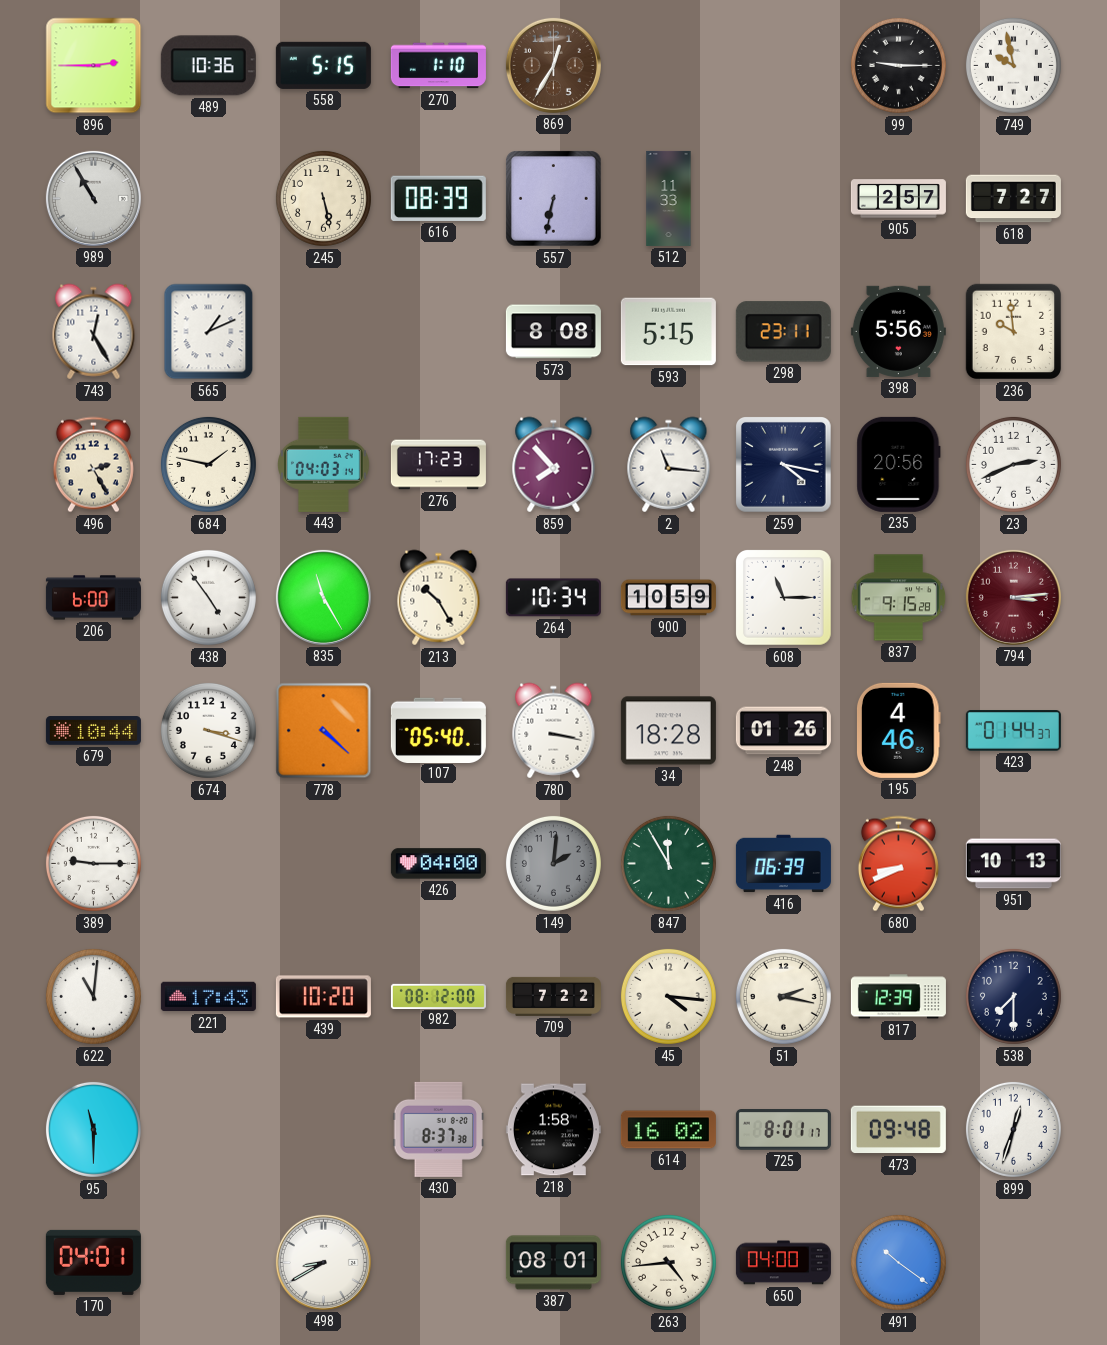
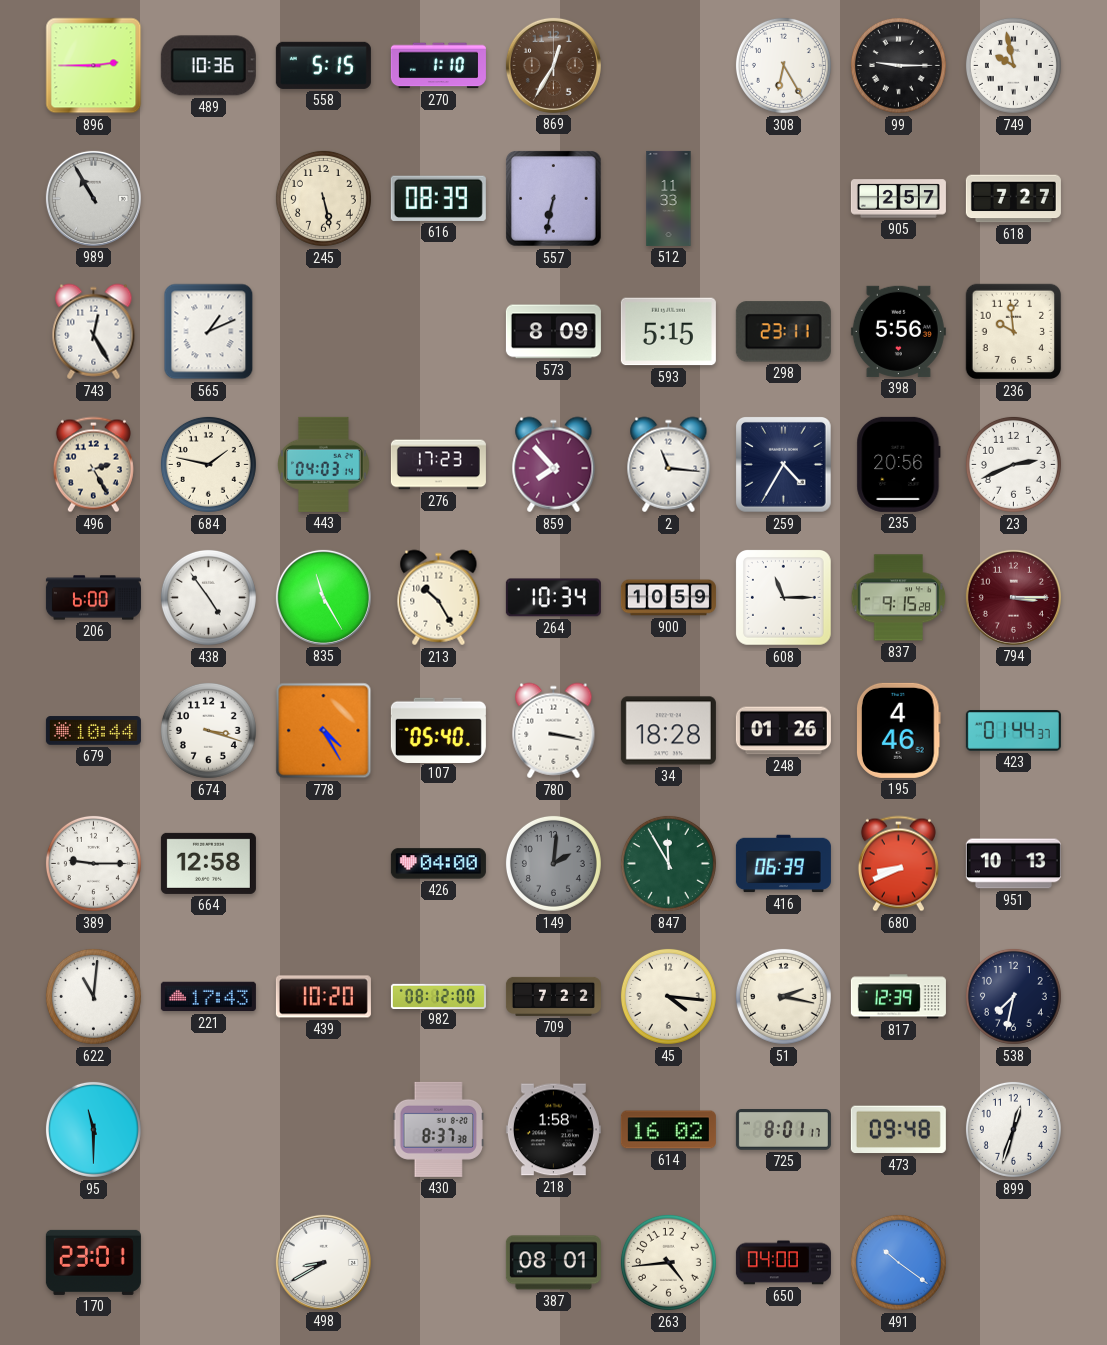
308: none -> 6:25 (783, 65)
573: 8:08 -> 8:09 (553, 332)
259: 4:17 -> 4:35 (784, 465)
794: 3:14 -> 3:15 (1013, 597)
778: 4:22 -> 4:25 (324, 731)
664: none -> 12:58 (208, 863)
538: 7:30 -> 7:32 (1013, 996)
170: 04:01 -> 23:01 (93, 1262)
